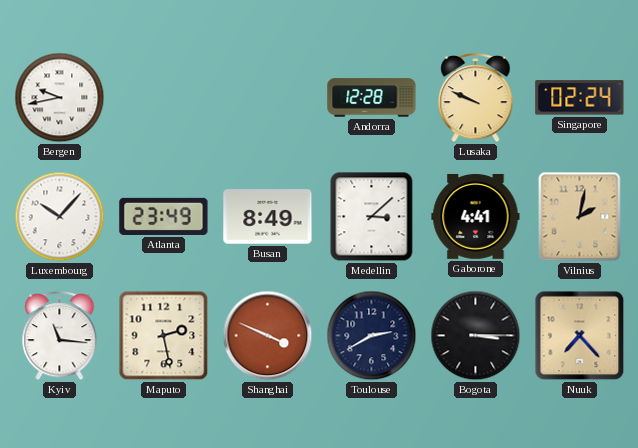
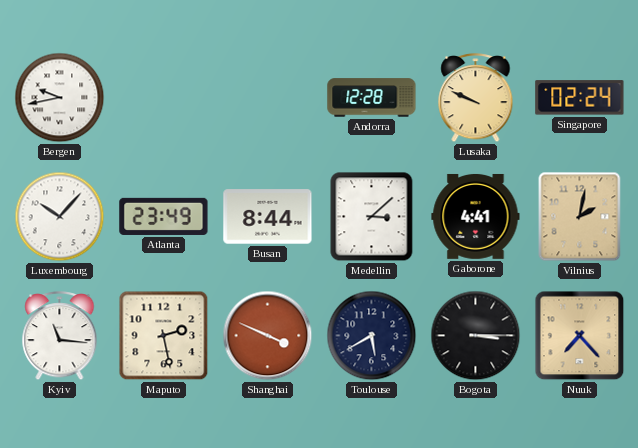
Busan: 8:49 -> 8:44 (268, 217)
Toulouse: 2:40 -> 5:40 (372, 336)
